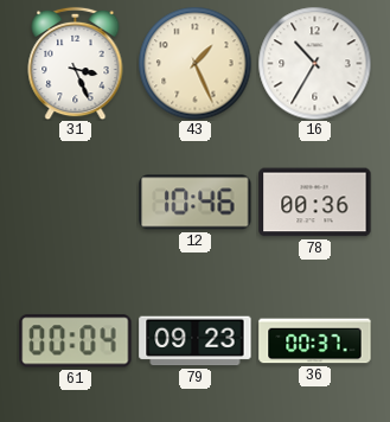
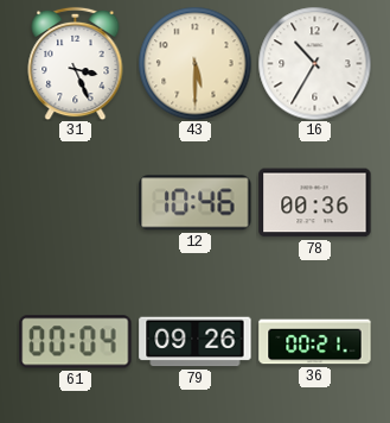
43: 1:26 -> 5:30 (194, 63)
79: 09:23 -> 09:26 (196, 342)
36: 00:37 -> 00:21 (315, 342)
